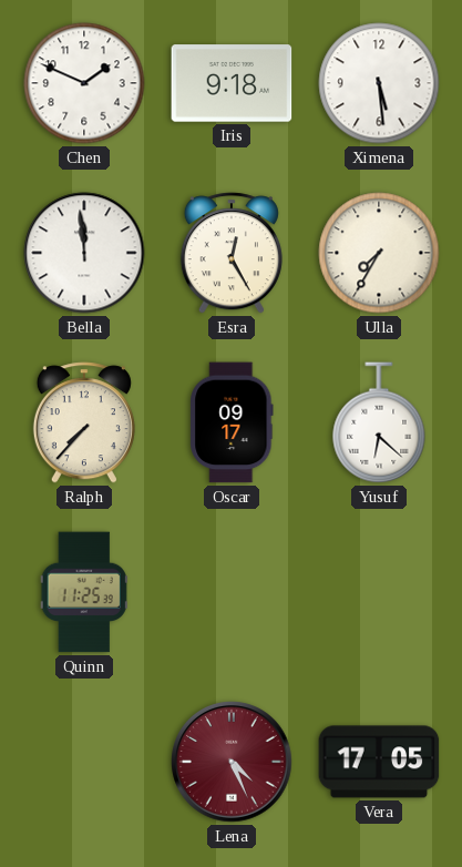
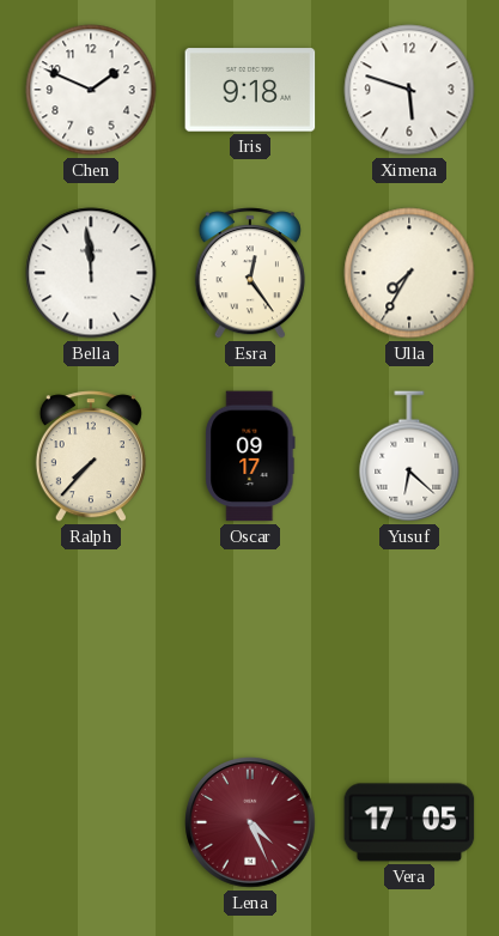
Ximena: 5:29 -> 5:48 (409, 90)
Esra: 12:25 -> 12:24 (250, 273)
Quinn: 11:25 -> none (84, 592)
